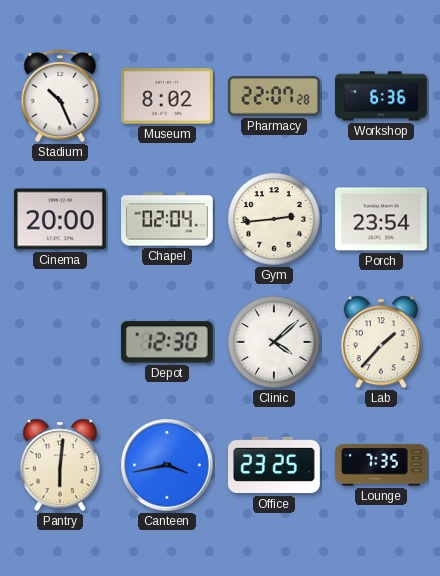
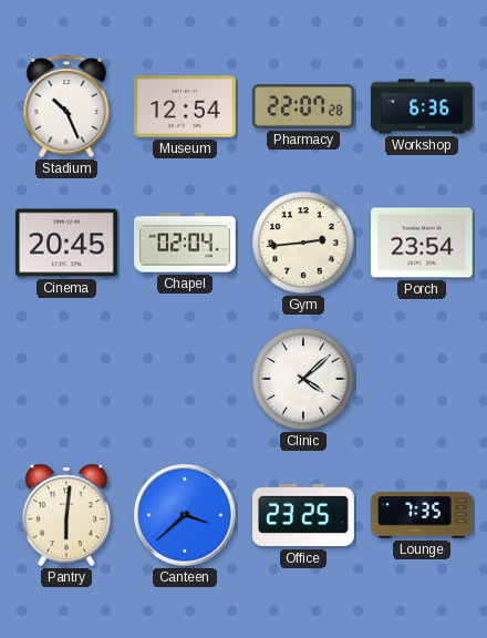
Museum: 8:02 -> 12:54 (185, 106)
Cinema: 20:00 -> 20:45 (68, 243)
Depot: 12:30 -> none (167, 342)
Lab: 1:37 -> none (381, 342)
Canteen: 3:43 -> 3:38 (185, 515)
